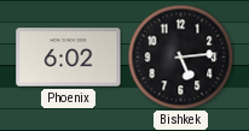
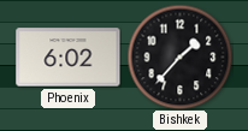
Bishkek: 5:14 -> 1:37 (179, 56)
